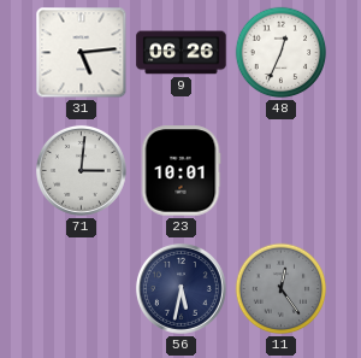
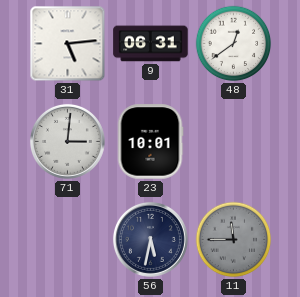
9: 06:26 -> 06:31 (151, 44)
48: 12:34 -> 12:39 (234, 44)
11: 12:24 -> 11:45 (234, 240)
